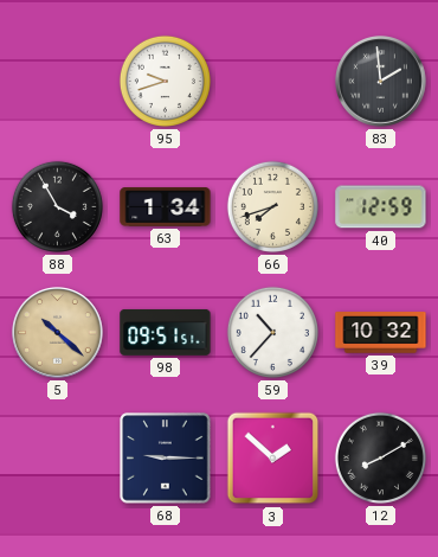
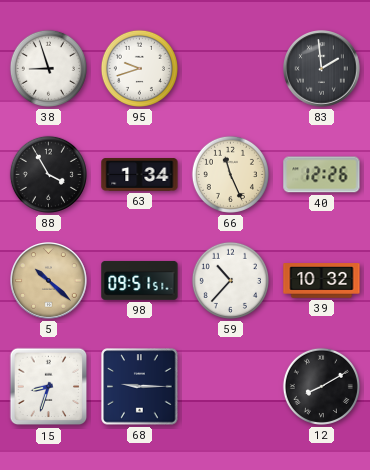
38: none -> 8:57 (48, 68)
66: 7:42 -> 11:26 (230, 174)
40: 12:59 -> 12:26 (322, 175)
15: none -> 8:33 (49, 387)
3: 1:52 -> none (273, 459)
